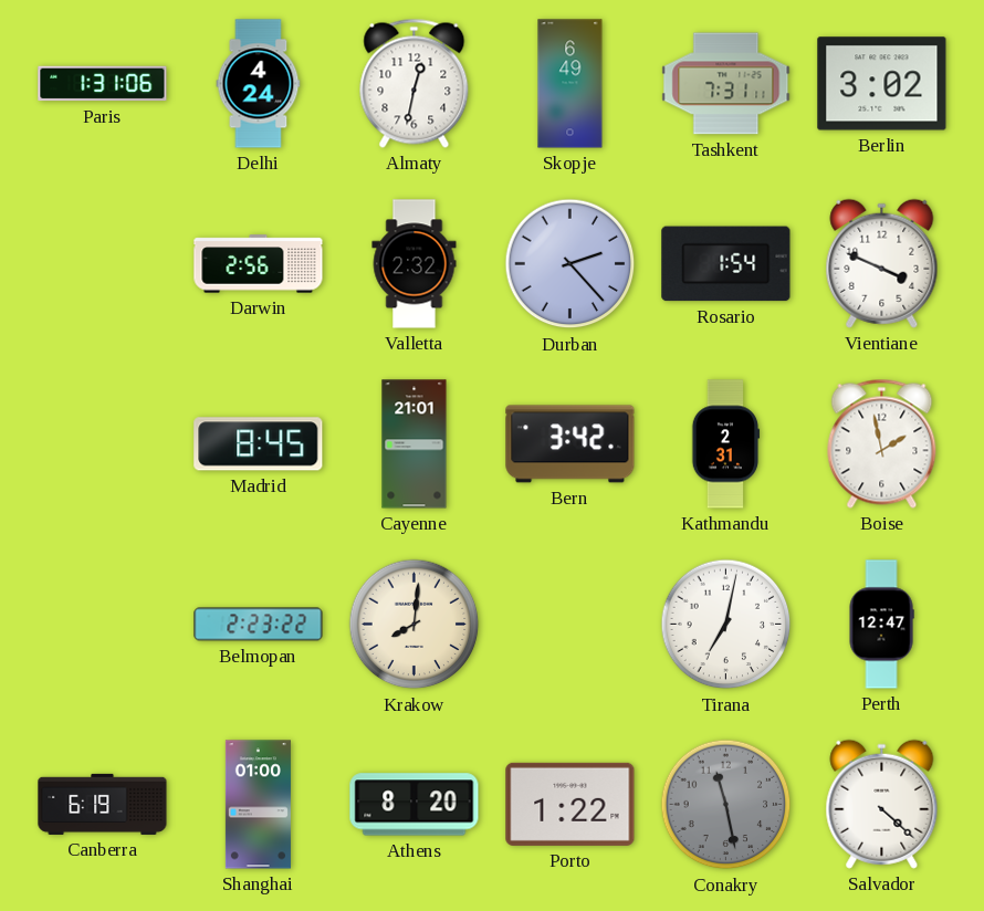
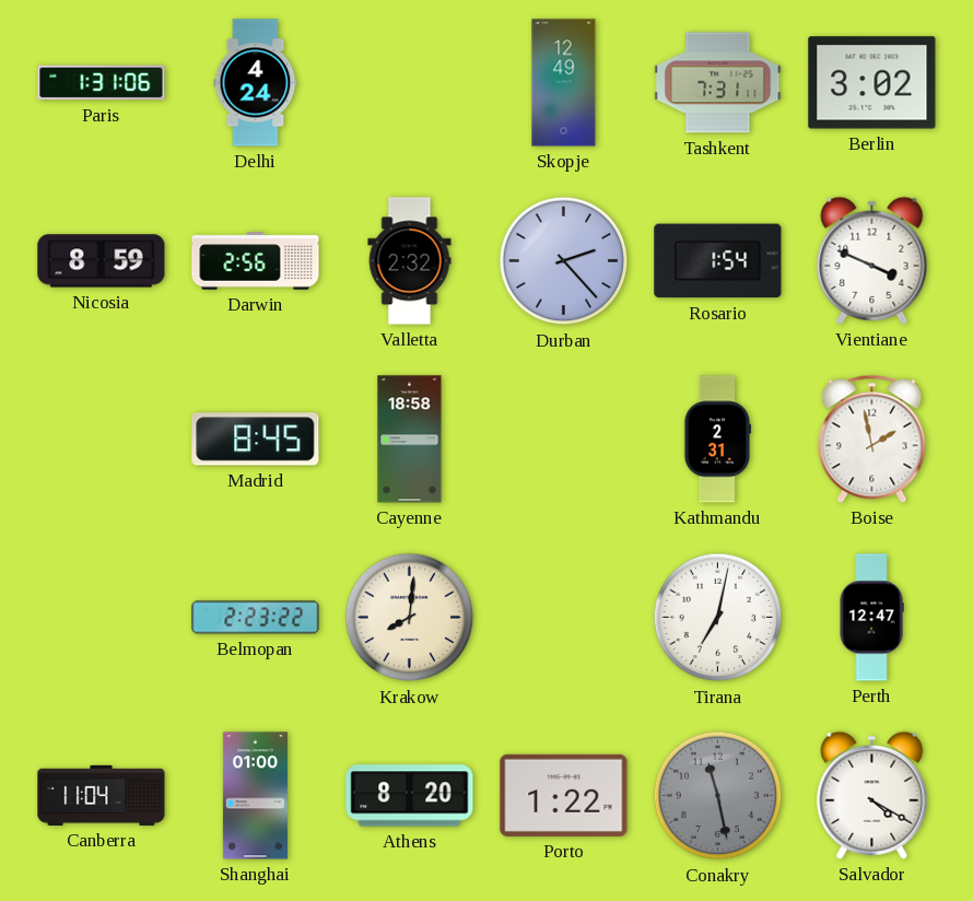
Almaty: 12:32 -> none (415, 83)
Skopje: 6:49 -> 12:49 (564, 83)
Nicosia: none -> 8:59 (102, 261)
Cayenne: 21:01 -> 18:58 (410, 440)
Bern: 3:42 -> none (570, 444)
Canberra: 6:19 -> 11:04 (102, 795)
Salvador: 4:22 -> 4:20 (872, 795)
